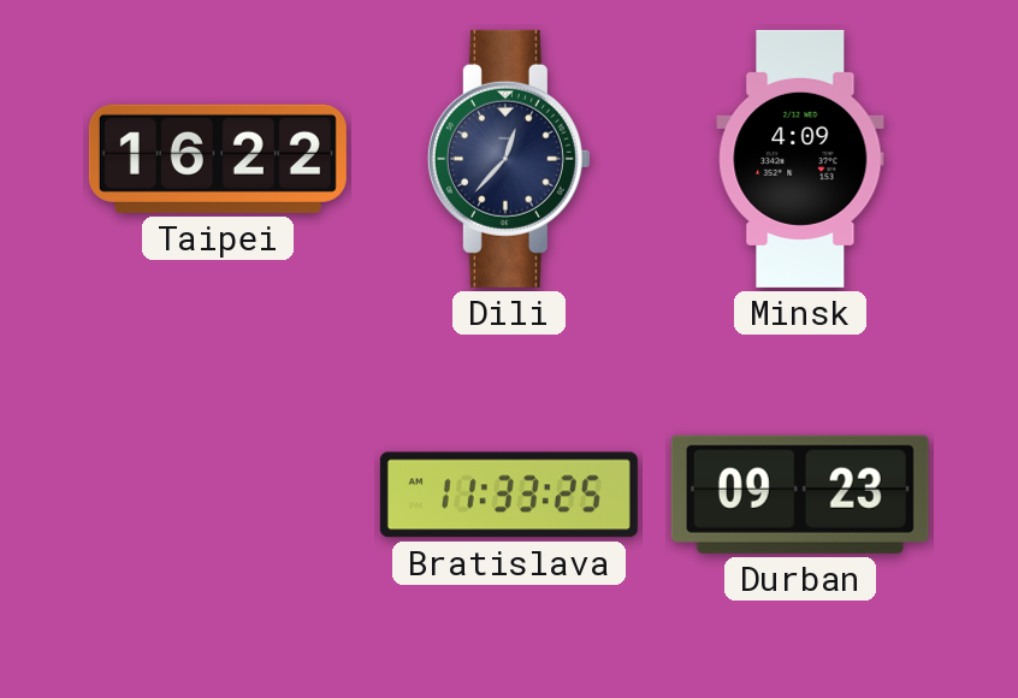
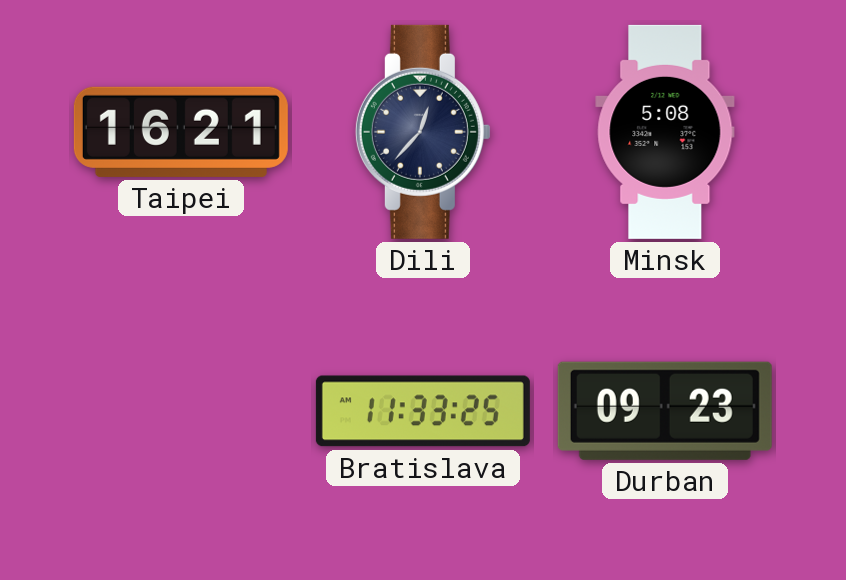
Taipei: 16:22 -> 16:21 (181, 132)
Minsk: 4:09 -> 5:08 (665, 132)
